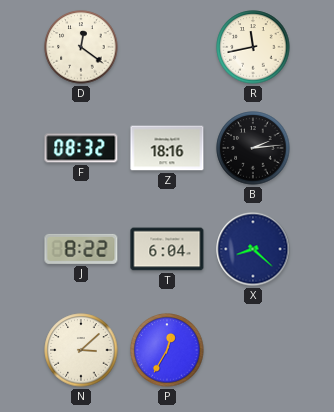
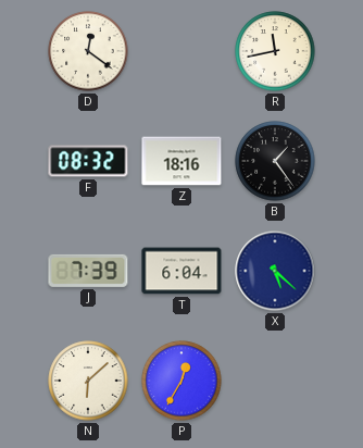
B: 2:14 -> 1:24 (275, 161)
J: 8:22 -> 7:39 (88, 271)
X: 8:22 -> 5:22 (275, 271)
N: 3:08 -> 6:08 (88, 381)
